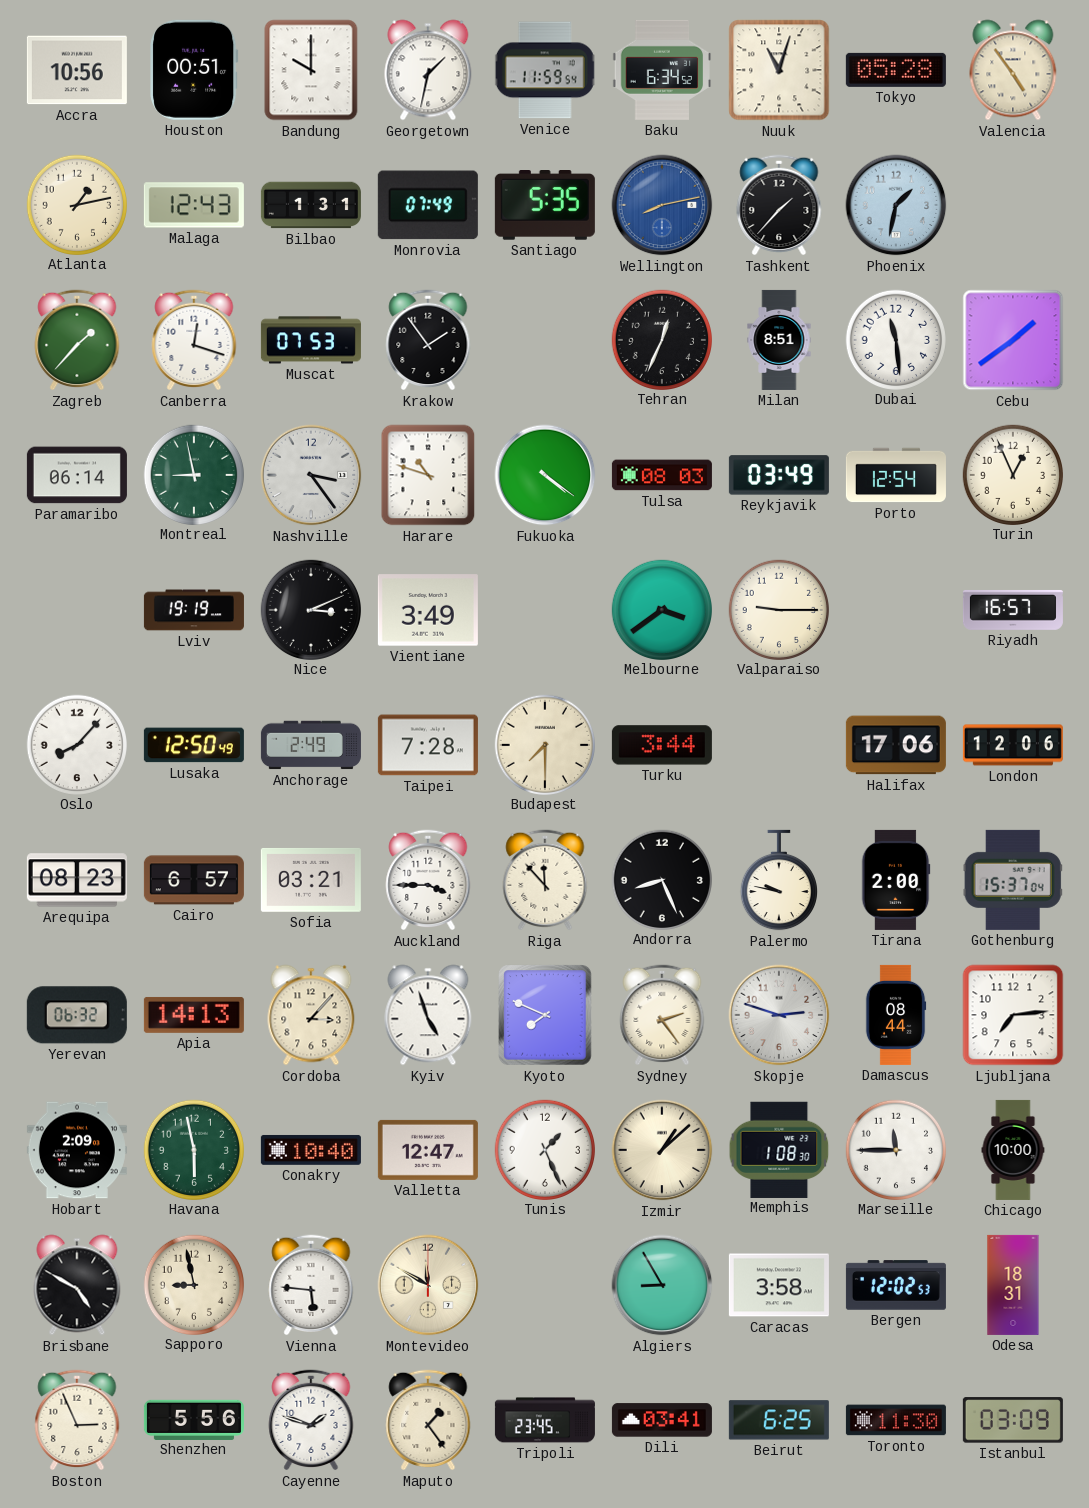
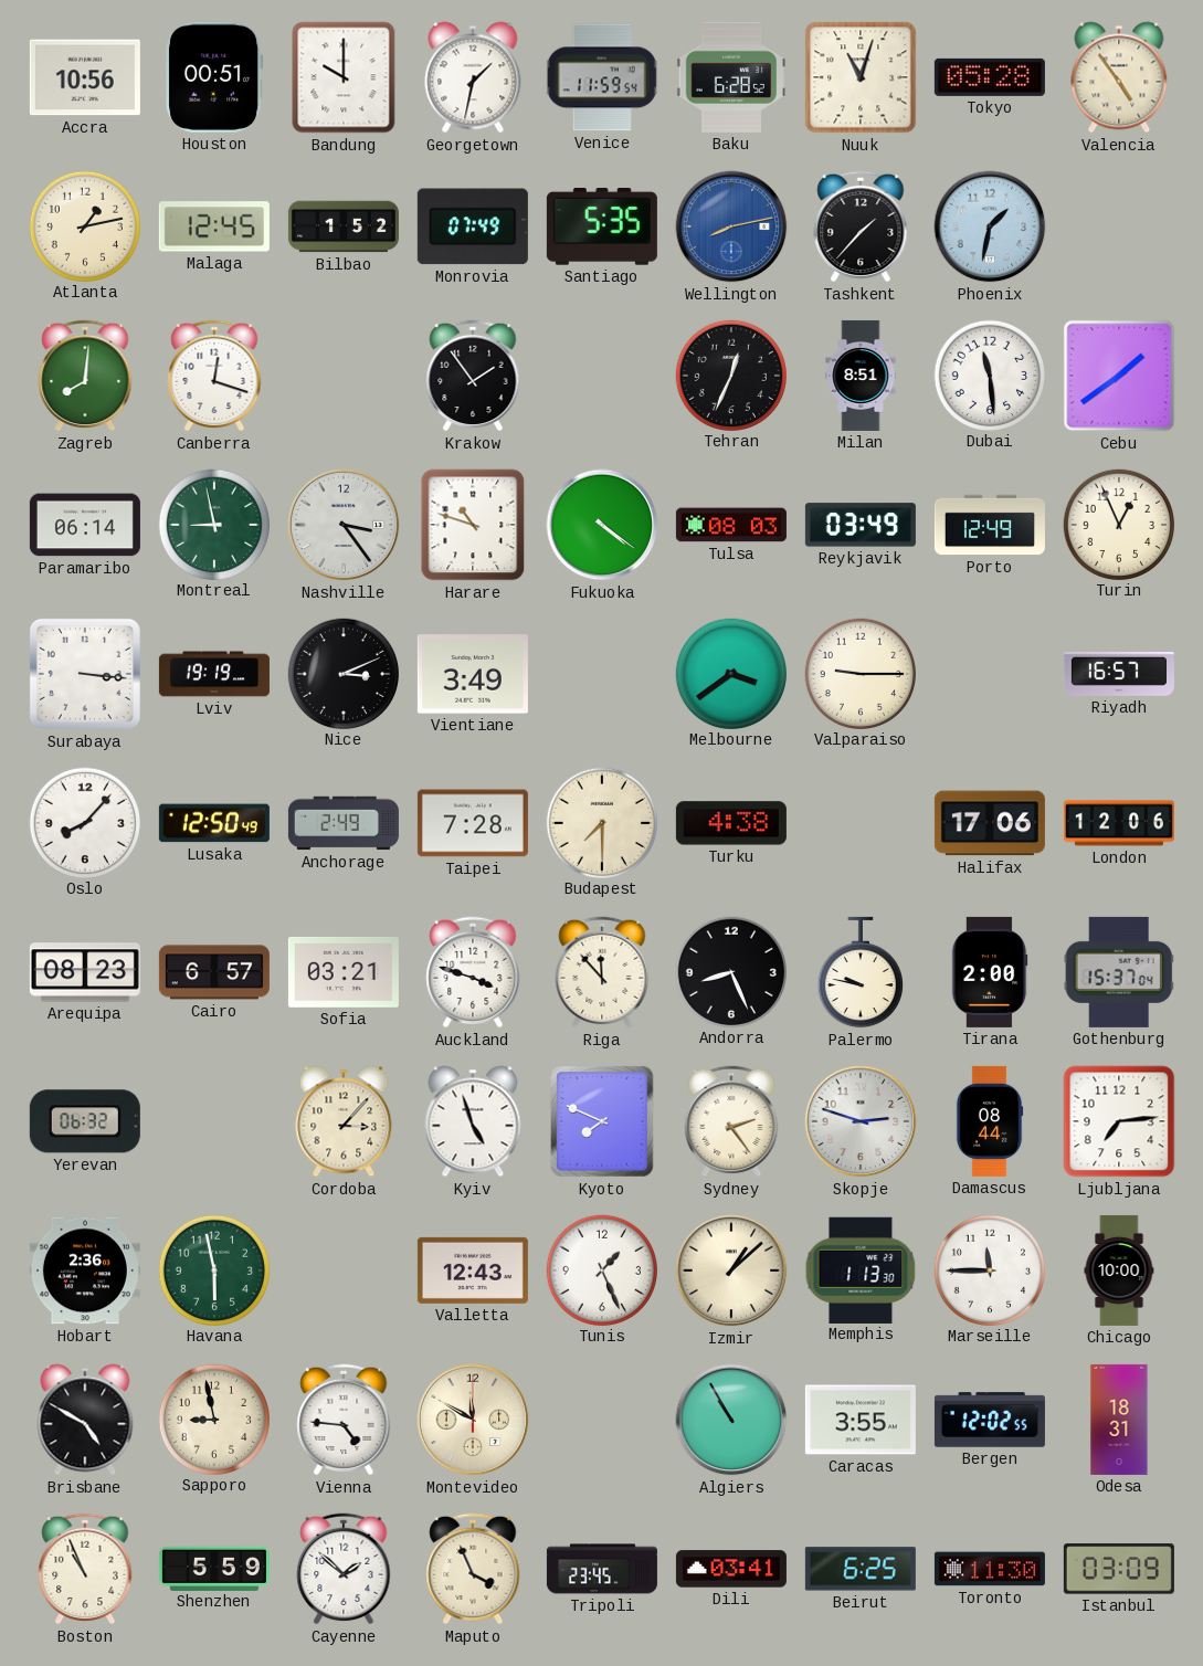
Baku: 6:34 -> 6:28 (731, 77)
Malaga: 12:43 -> 12:45 (214, 226)
Bilbao: 1:31 -> 1:52 (344, 226)
Zagreb: 1:37 -> 8:01 (85, 376)
Muscat: 07:53 -> none (311, 340)
Porto: 12:54 -> 12:49 (990, 525)
Surabaya: none -> 3:16 (85, 674)
Turku: 3:44 -> 4:38 (731, 823)
Auckland: 3:45 -> 3:48 (473, 972)
Apia: 14:13 -> none (194, 1015)
Hobart: 2:09 -> 2:36 (85, 1270)
Conakry: 10:40 -> none (311, 1150)
Valletta: 12:47 -> 12:43 (473, 1270)
Memphis: 1:08 -> 1:13 (861, 1269)
Vienna: 5:46 -> 4:46 (344, 1420)
Algiers: 8:55 -> 10:55 (731, 1420)
Caracas: 3:58 -> 3:55 (861, 1420)
Bergen: 12:02:53 -> 12:02:55 (990, 1420)
Boston: 2:56 -> 10:56 (85, 1569)
Shenzhen: 5:56 -> 5:59 (214, 1568)
Cayenne: 1:48 -> 1:52 (344, 1569)
Maputo: 1:24 -> 3:56 (473, 1569)
